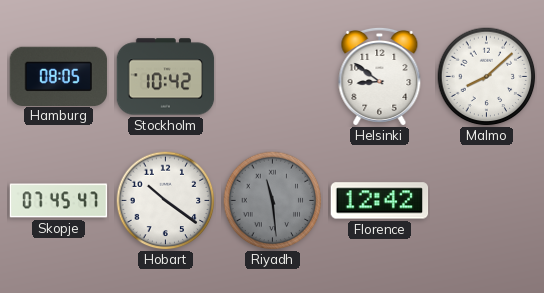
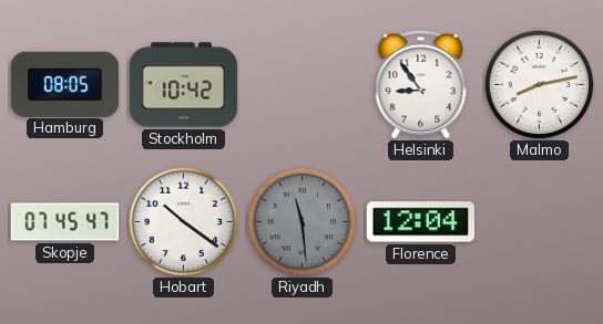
Helsinki: 8:51 -> 8:54 (421, 84)
Malmo: 8:08 -> 8:13 (540, 85)
Florence: 12:42 -> 12:04 (421, 222)
